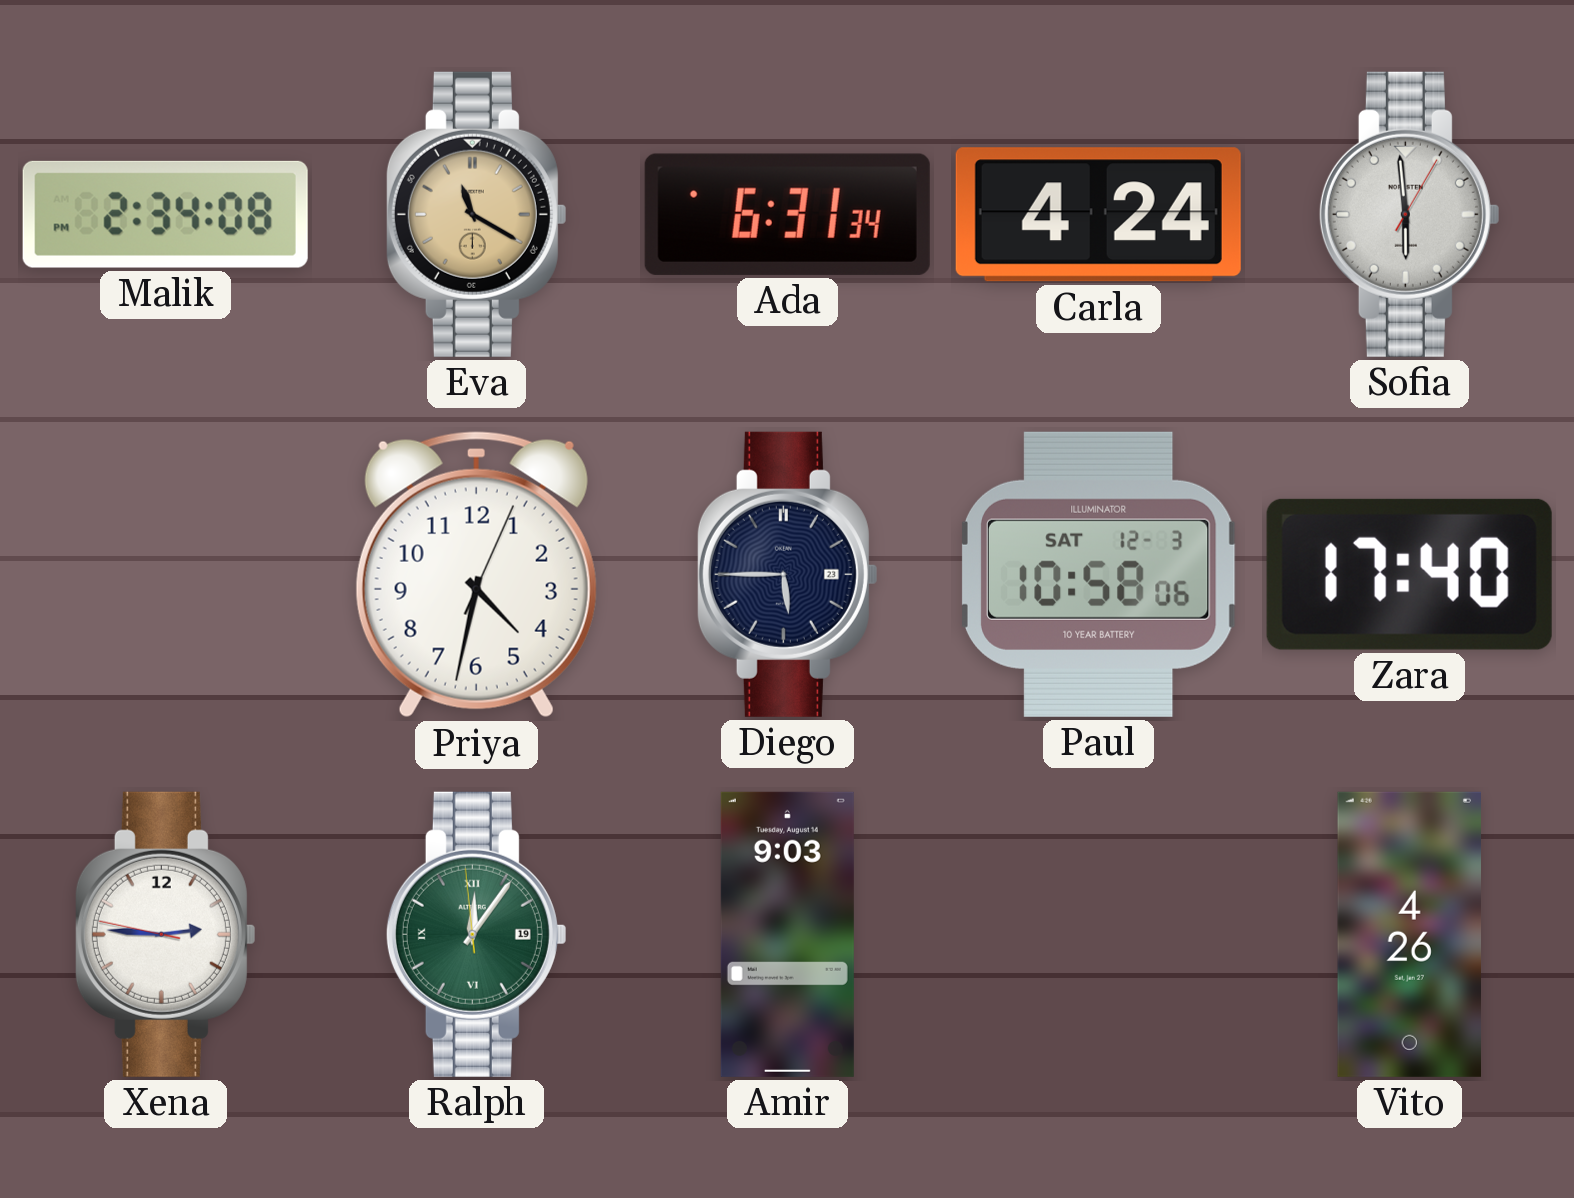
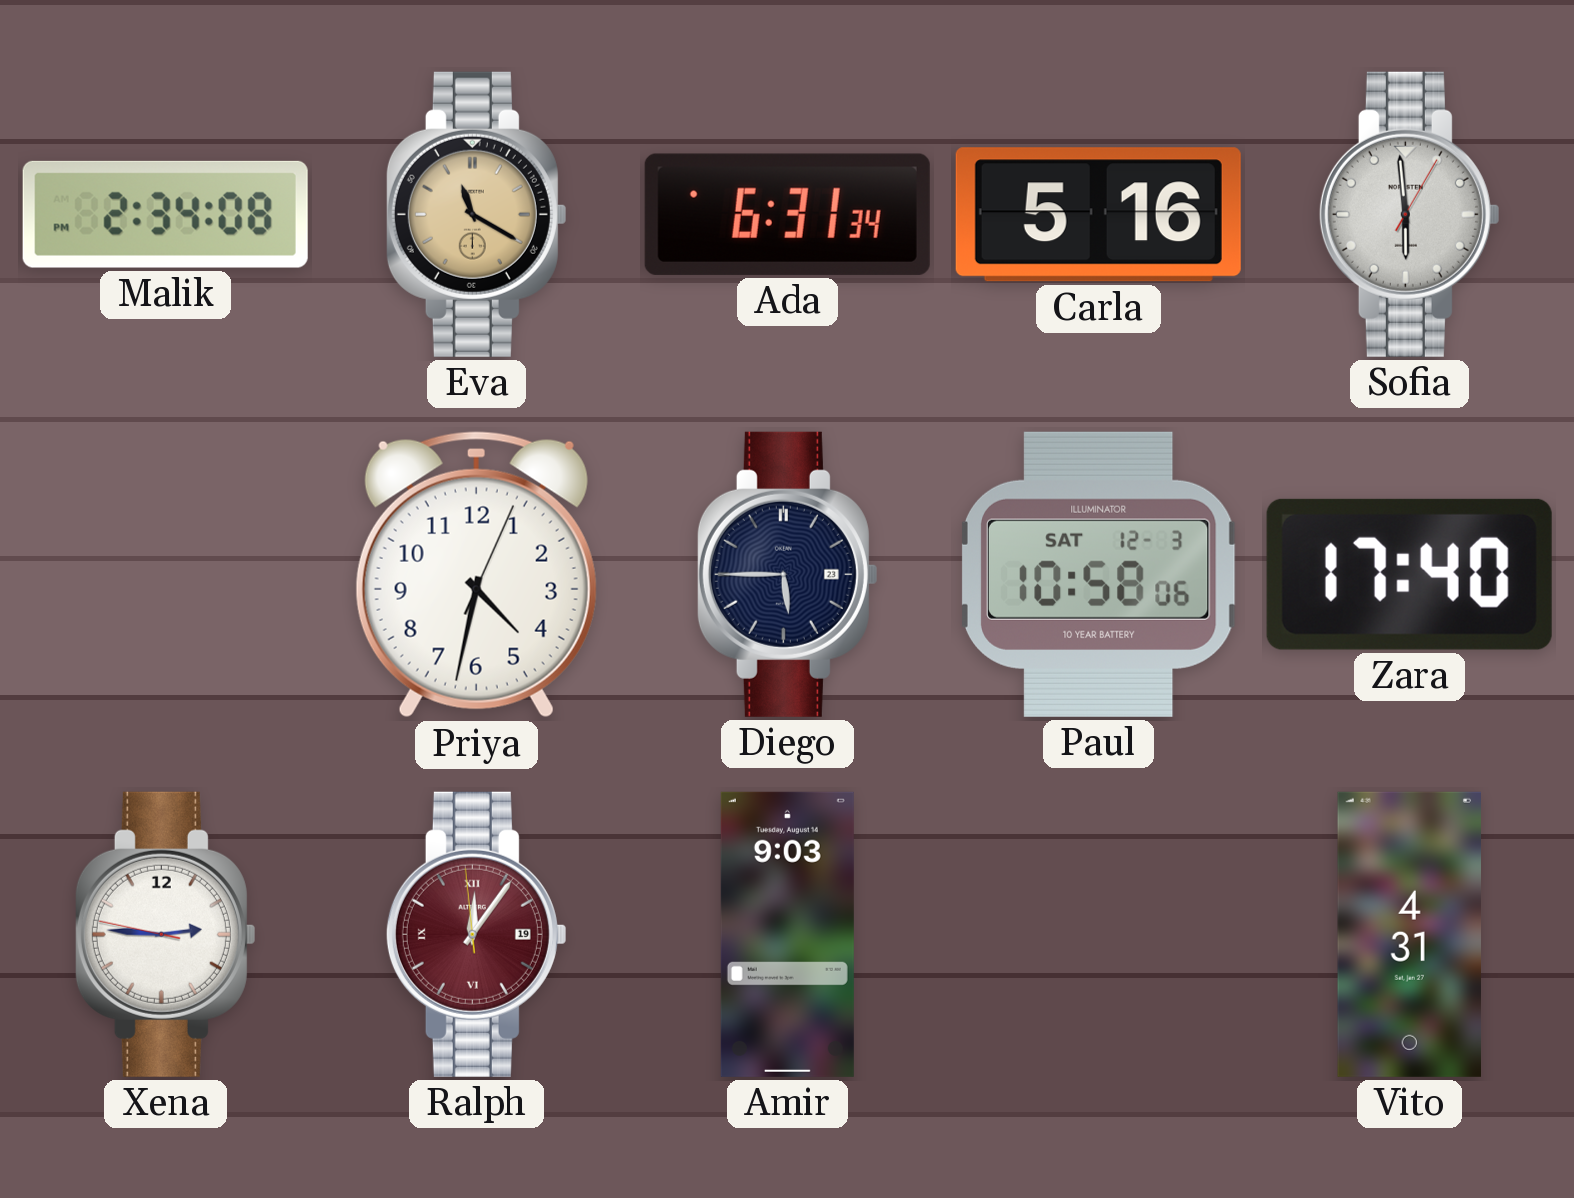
Carla: 4:24 -> 5:16 (1098, 215)
Ralph dial: green -> burgundy (476, 934)
Vito: 4:26 -> 4:31 (1409, 934)
